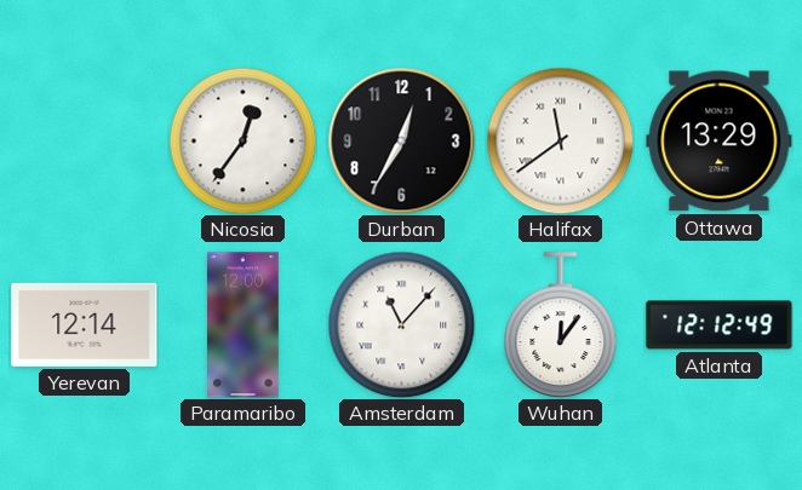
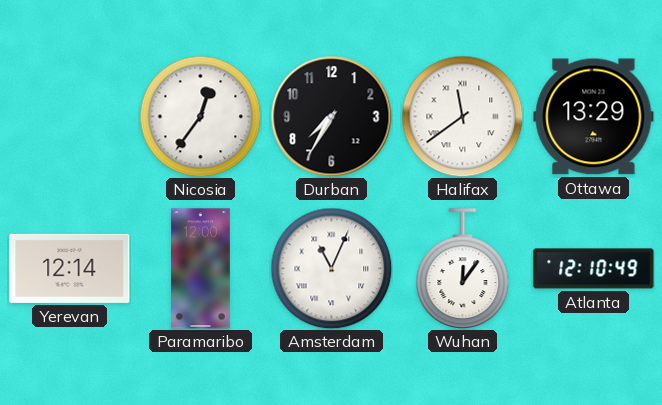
Durban: 12:35 -> 7:35 (332, 117)
Amsterdam: 11:07 -> 11:04 (331, 268)
Atlanta: 12:12 -> 12:10 (594, 269)
